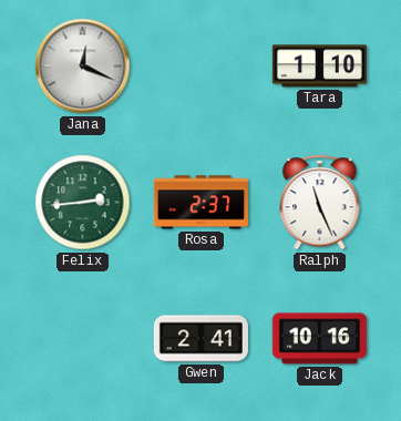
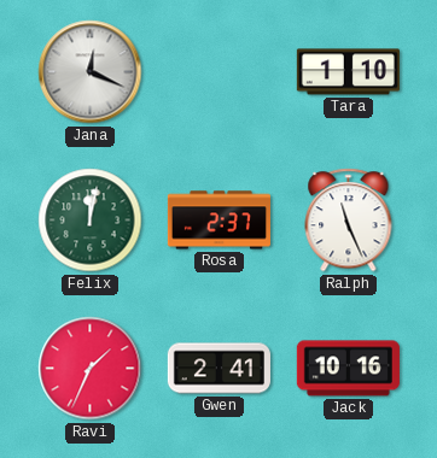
Felix: 2:44 -> 12:02 (91, 221)
Ravi: none -> 1:34 (91, 369)
